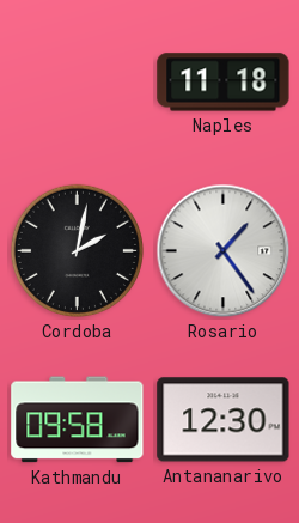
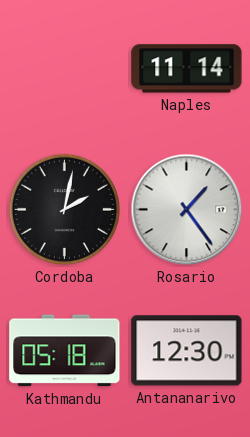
Naples: 11:18 -> 11:14 (187, 69)
Kathmandu: 09:58 -> 05:18 (65, 351)
